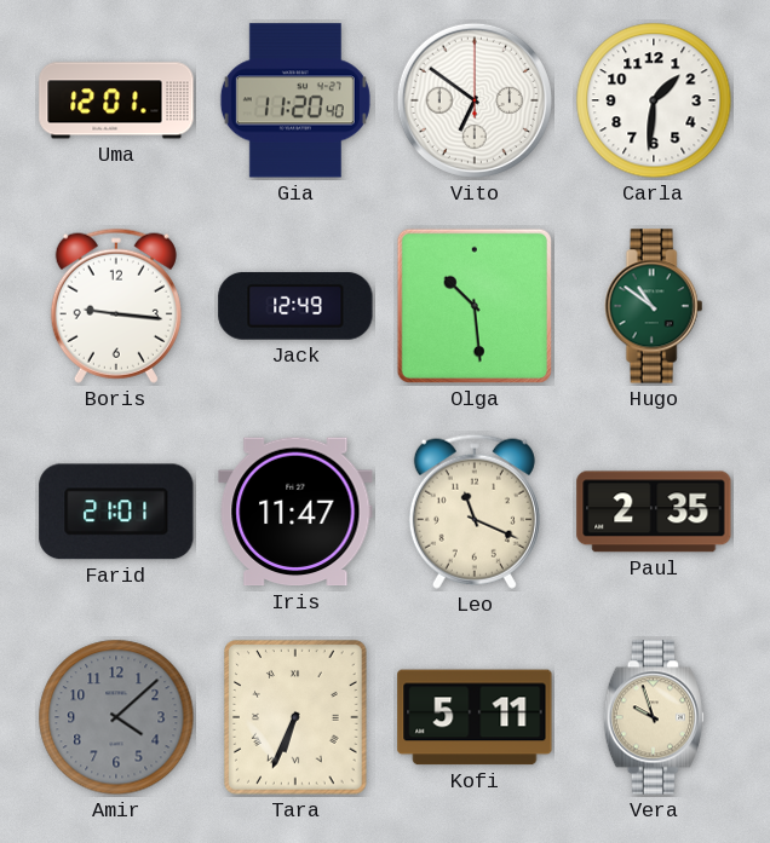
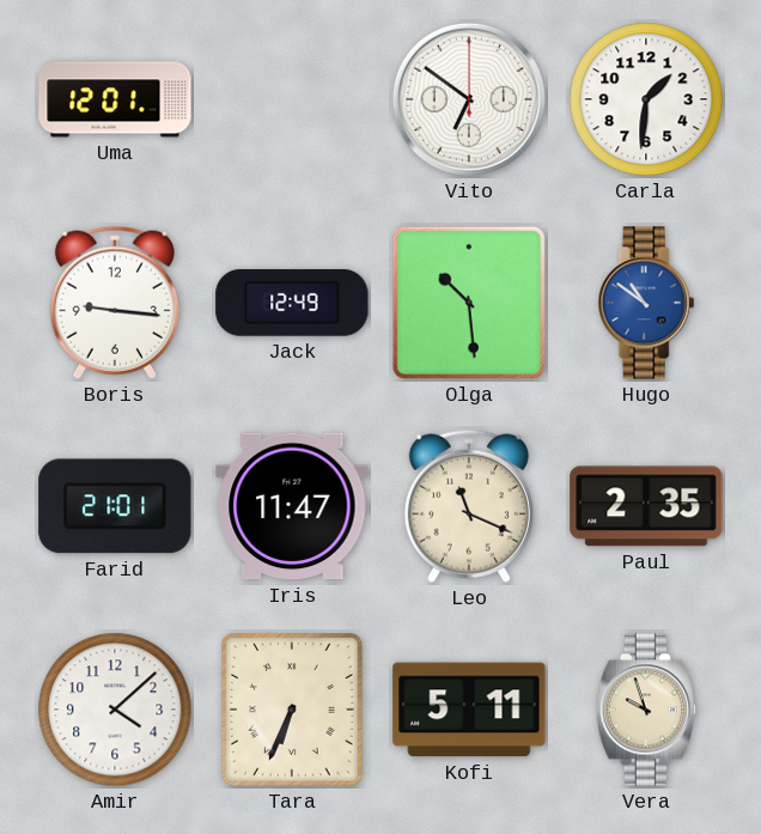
Gia: 11:20 -> none (295, 100)
Hugo dial: green -> blue (646, 303)
Amir dial: grey -> white (115, 710)
